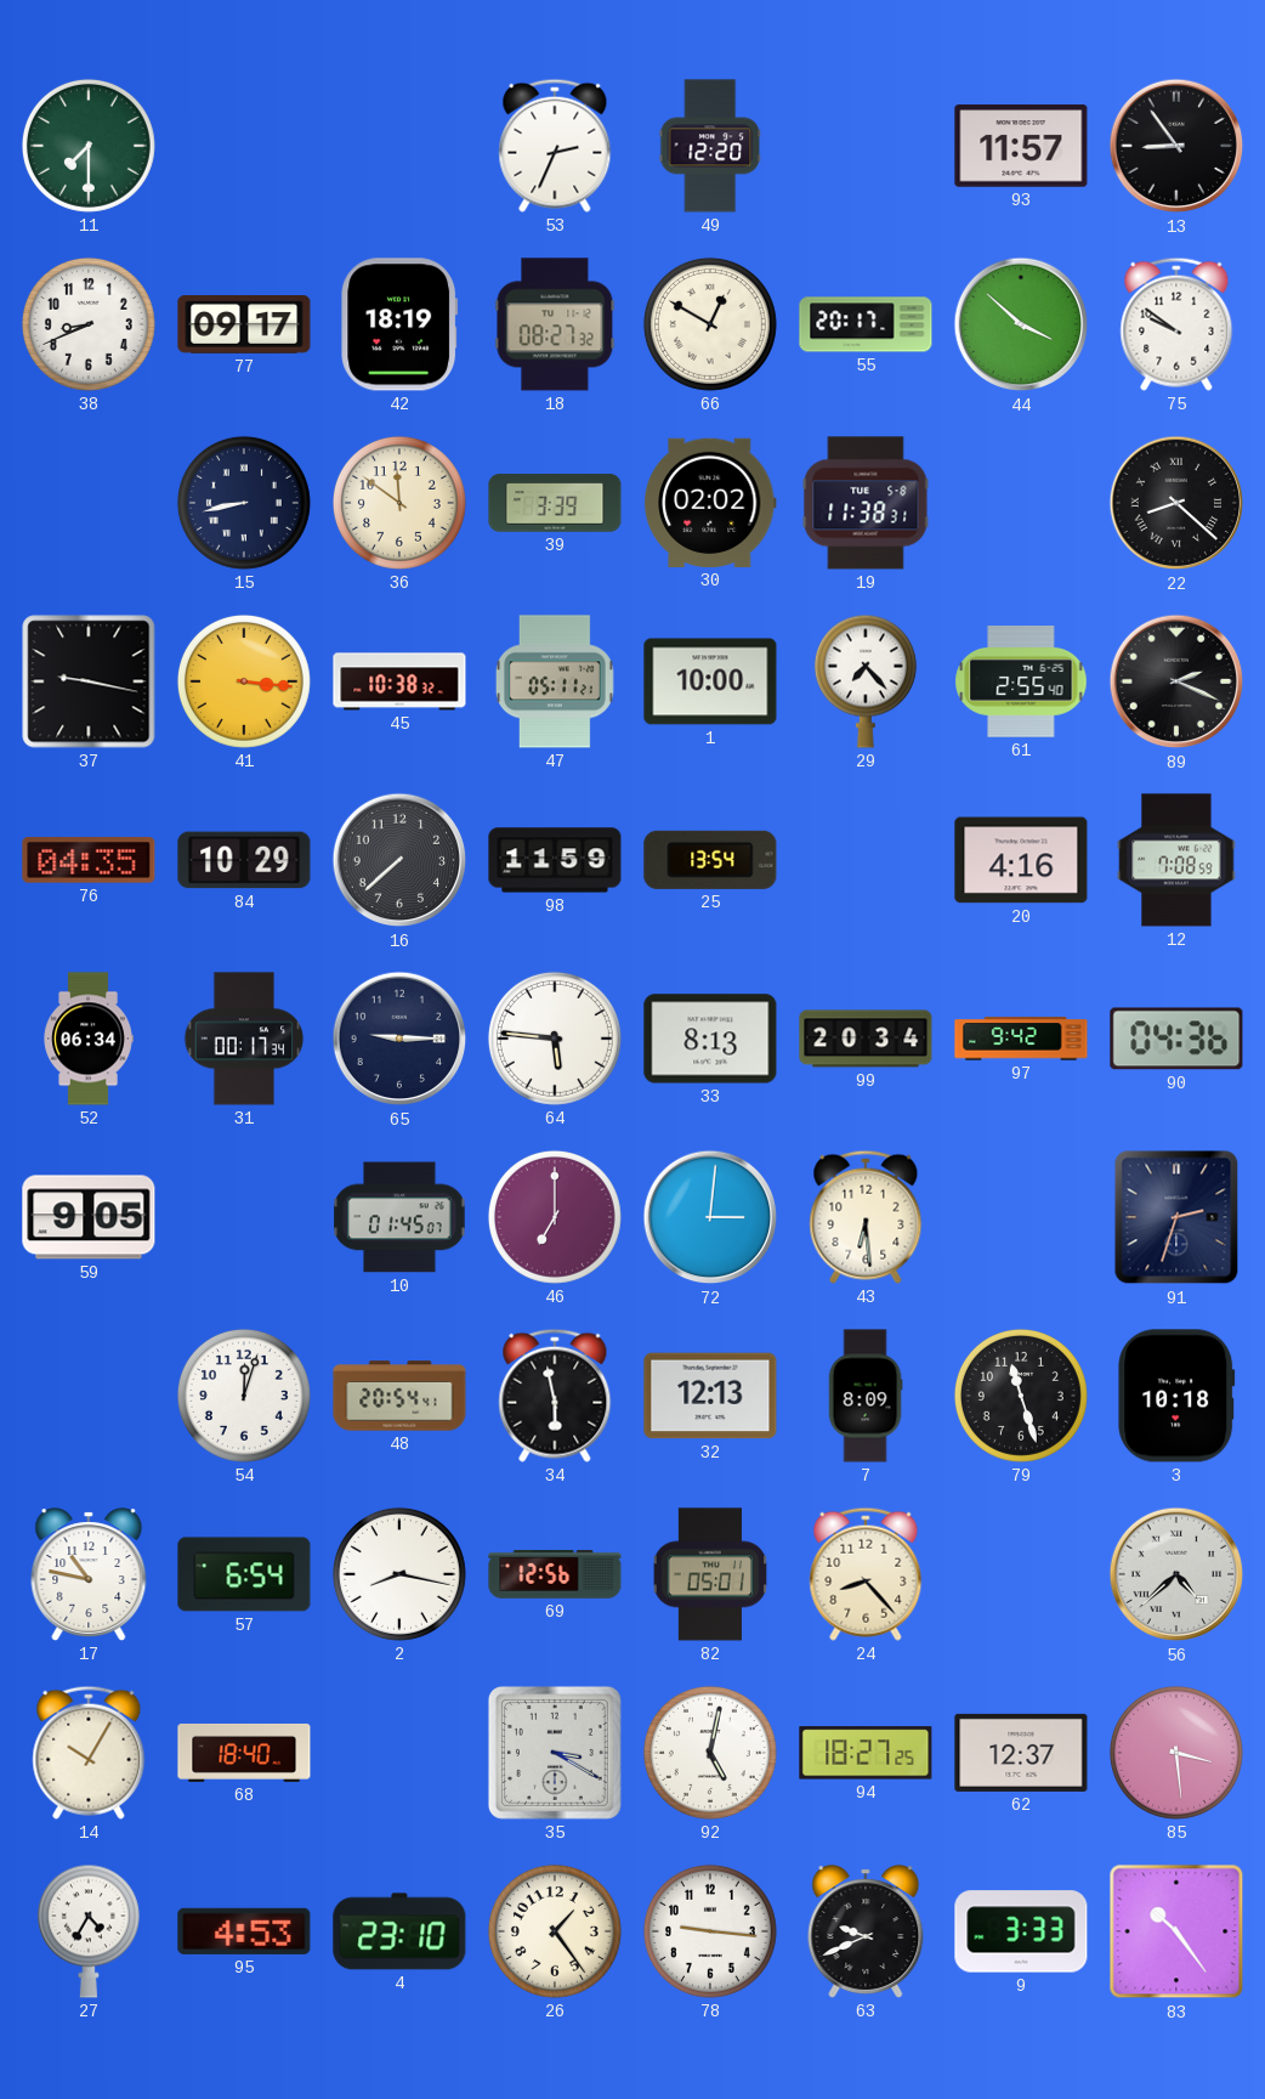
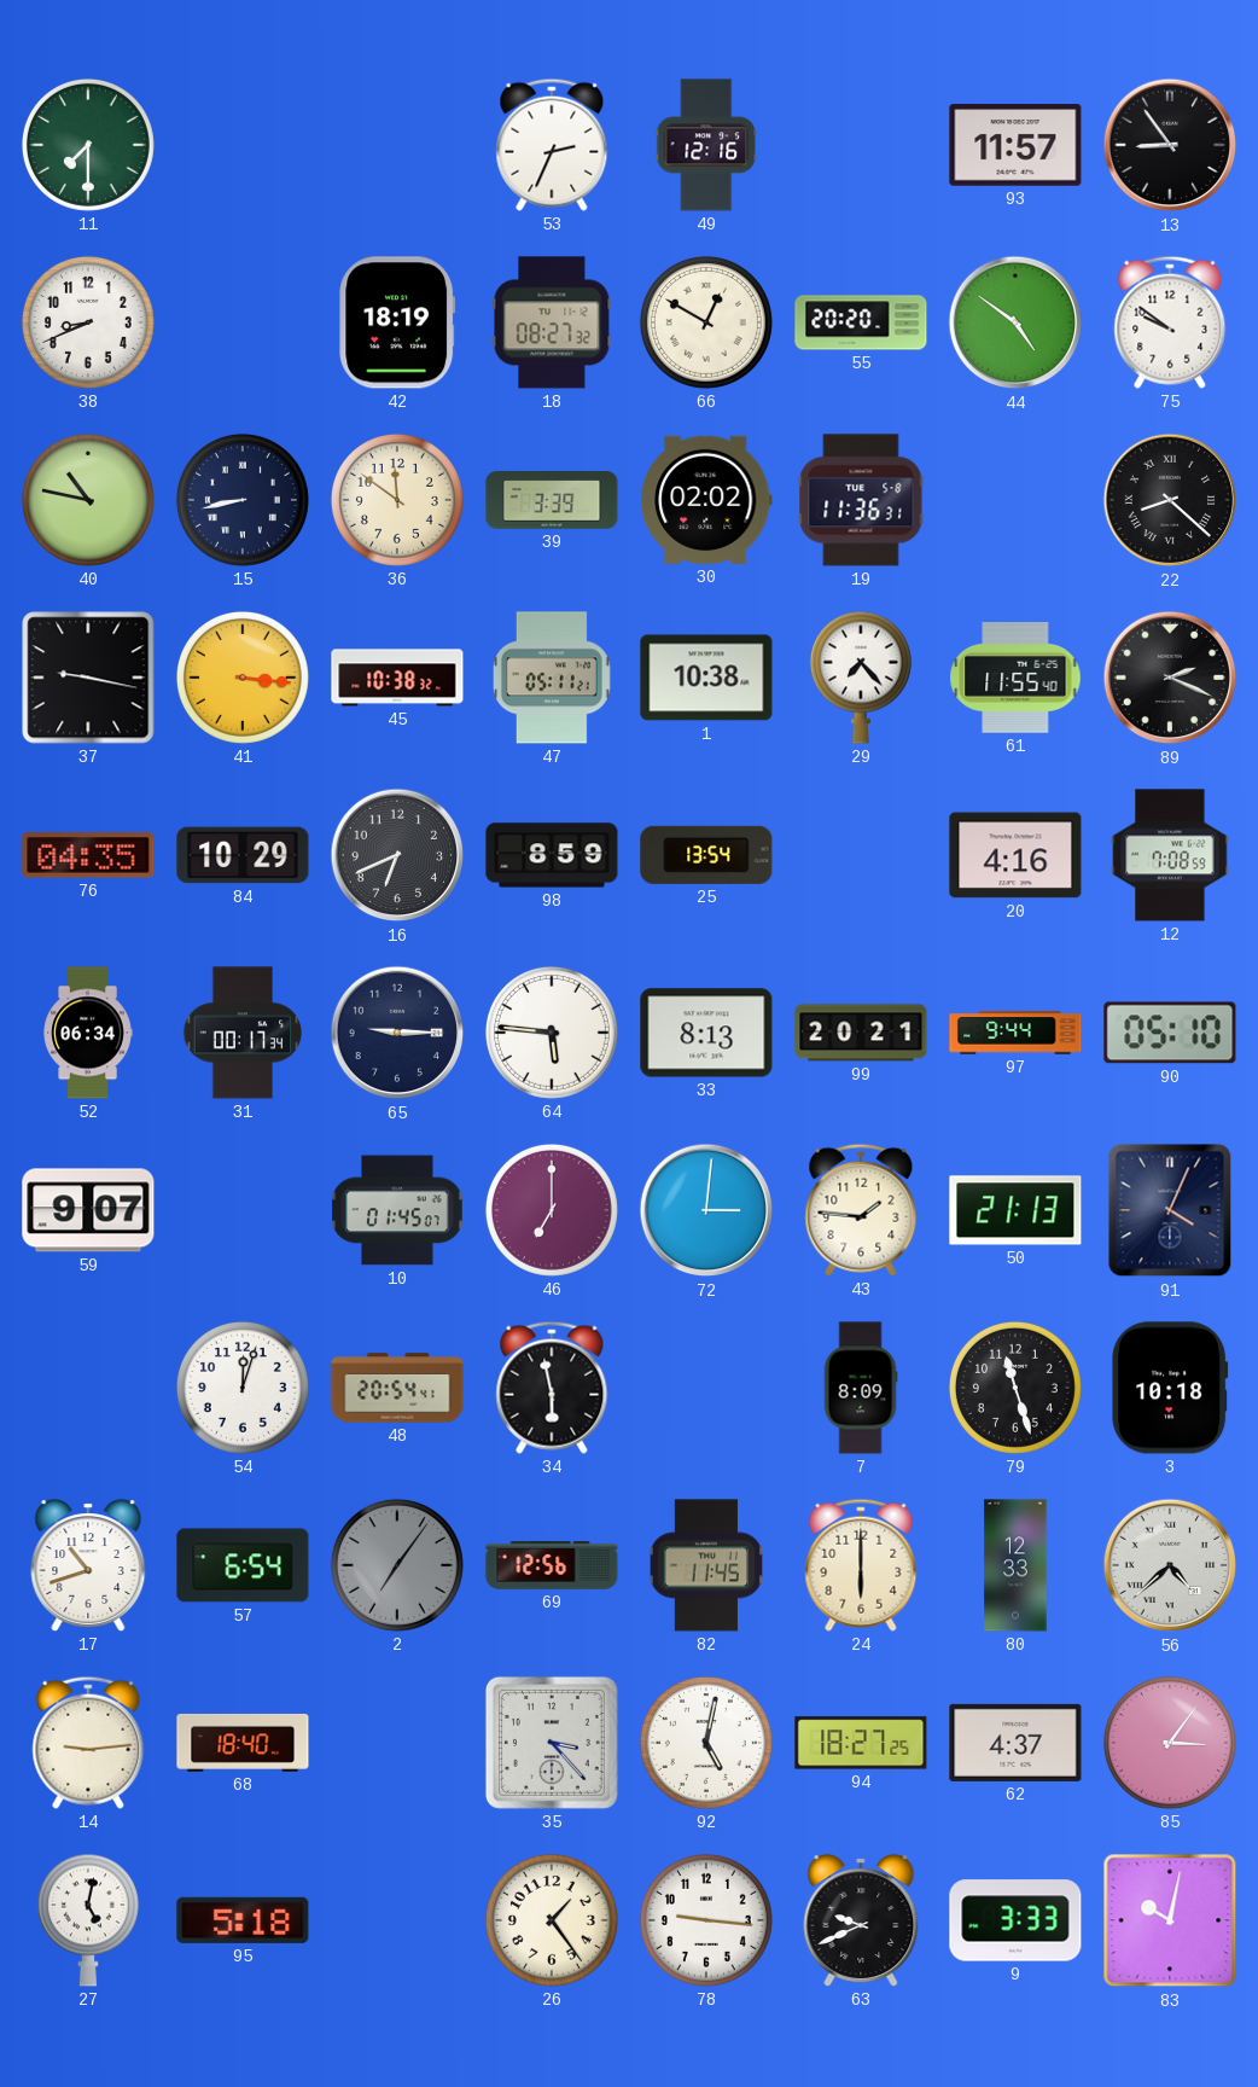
49: 12:20 -> 12:16 (706, 145)
77: 09:17 -> none (244, 326)
55: 20:17 -> 20:20 (861, 322)
44: 3:52 -> 4:51 (1015, 322)
40: none -> 10:47 (88, 500)
19: 11:38 -> 11:36 (861, 500)
1: 10:00 -> 10:38 (706, 678)
61: 2:55 -> 11:55 (1015, 679)
16: 7:38 -> 6:41 (397, 855)
98: 11:59 -> 8:59 (552, 855)
99: 20:34 -> 20:21 (861, 1033)
97: 9:42 -> 9:44 (1015, 1033)
90: 04:36 -> 05:10 (1170, 1033)
59: 9:05 -> 9:07 (88, 1210)
43: 6:29 -> 1:46 (861, 1210)
50: none -> 21:13 (1015, 1210)
91: 2:33 -> 4:04 (1170, 1210)
32: 12:13 -> none (710, 1396)
17: 10:47 -> 10:42 (88, 1565)
2: 8:17 -> 7:06 (397, 1565)
2 dial: white -> grey (397, 1565)
82: 05:01 -> 11:45 (706, 1565)
24: 8:23 -> 6:00 (861, 1565)
80: none -> 12:33 (1015, 1565)
14: 10:05 -> 9:14 (88, 1743)
35: 3:20 -> 3:23 (552, 1743)
62: 12:37 -> 4:37 (1015, 1743)
85: 3:29 -> 3:06 (1170, 1743)
27: 4:35 -> 5:02 (88, 1920)
95: 4:53 -> 5:18 (243, 1920)
4: 23:10 -> none (399, 1931)
83: 10:24 -> 10:02 (1170, 1920)
